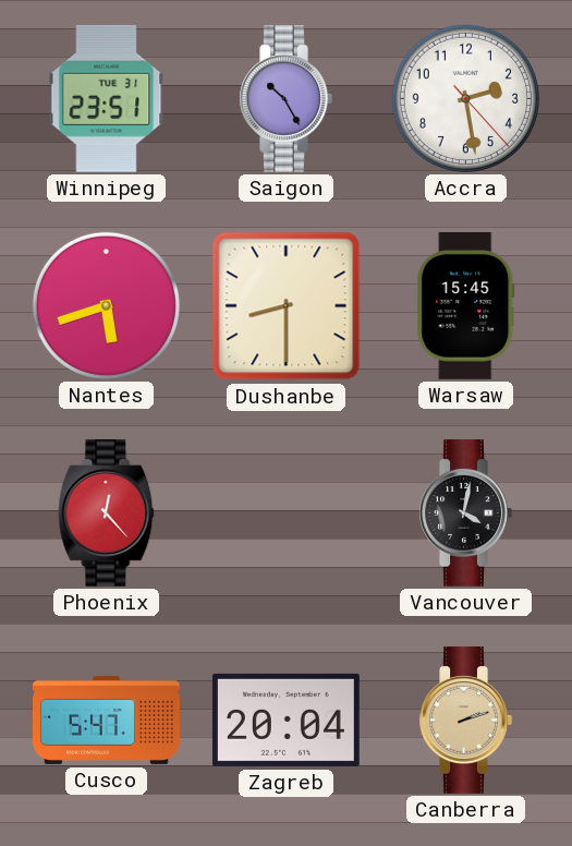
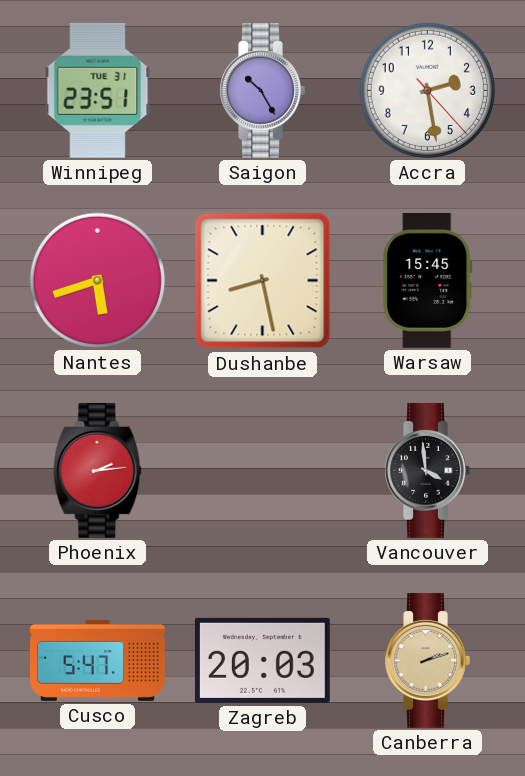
Dushanbe: 8:30 -> 8:28 (263, 281)
Phoenix: 12:23 -> 2:14 (98, 470)
Vancouver: 4:02 -> 3:59 (427, 470)
Zagreb: 20:04 -> 20:03 (262, 660)
